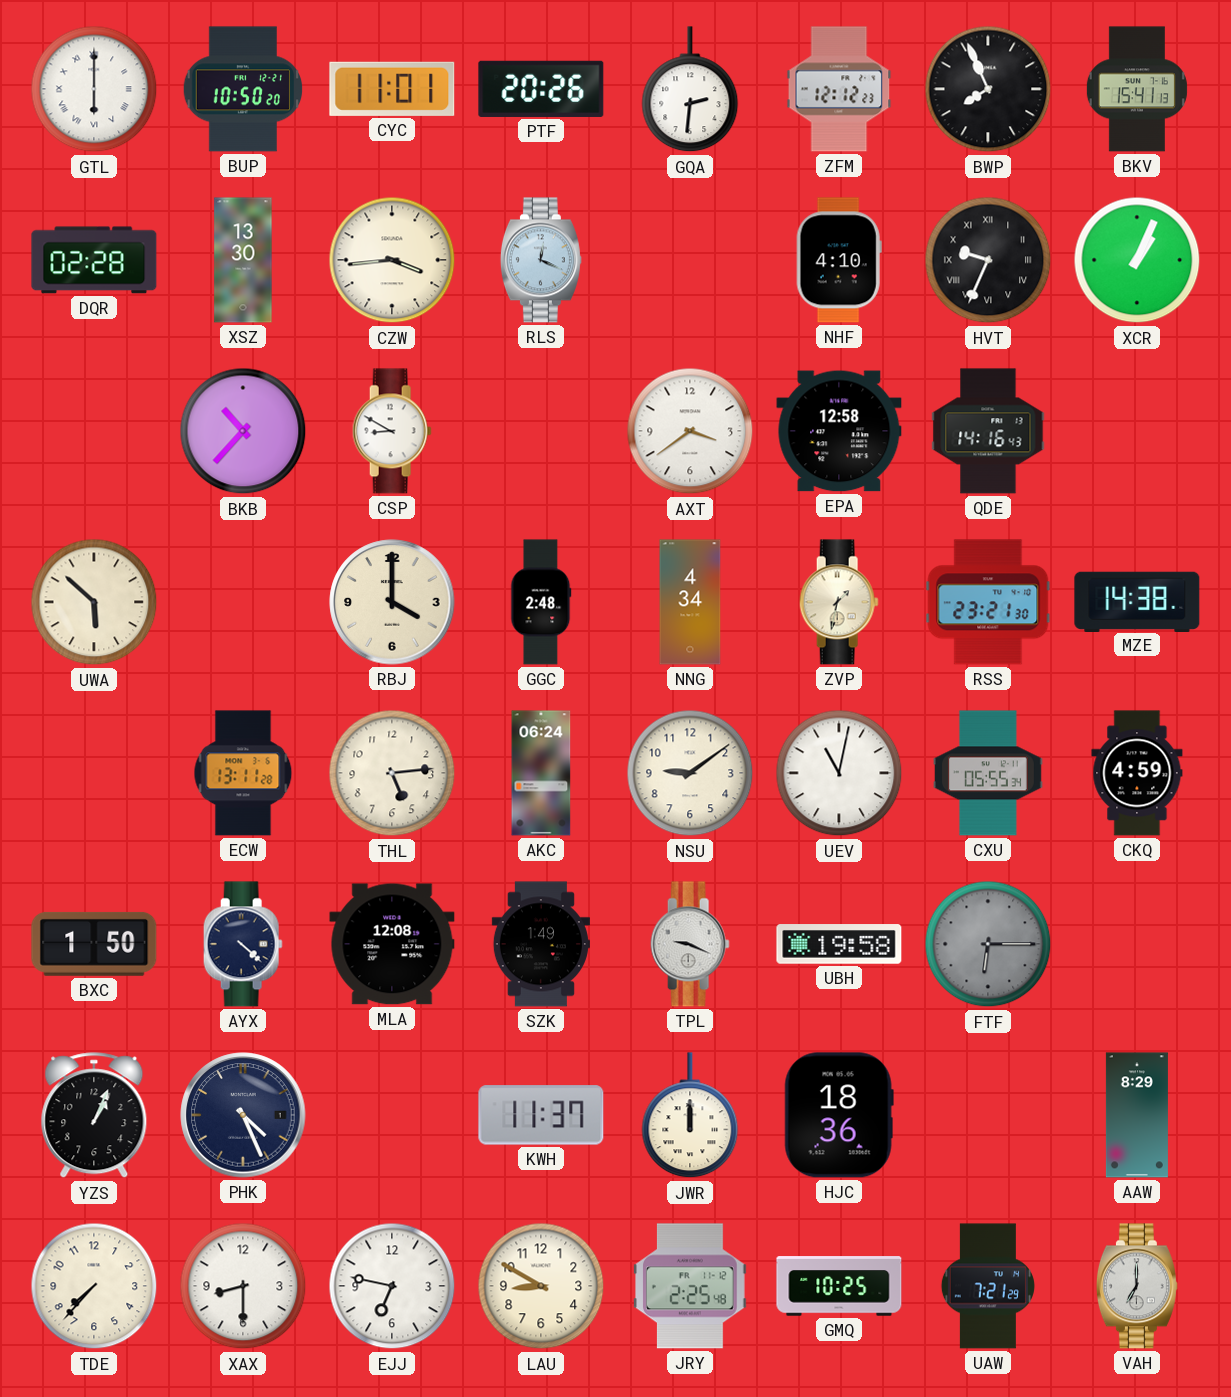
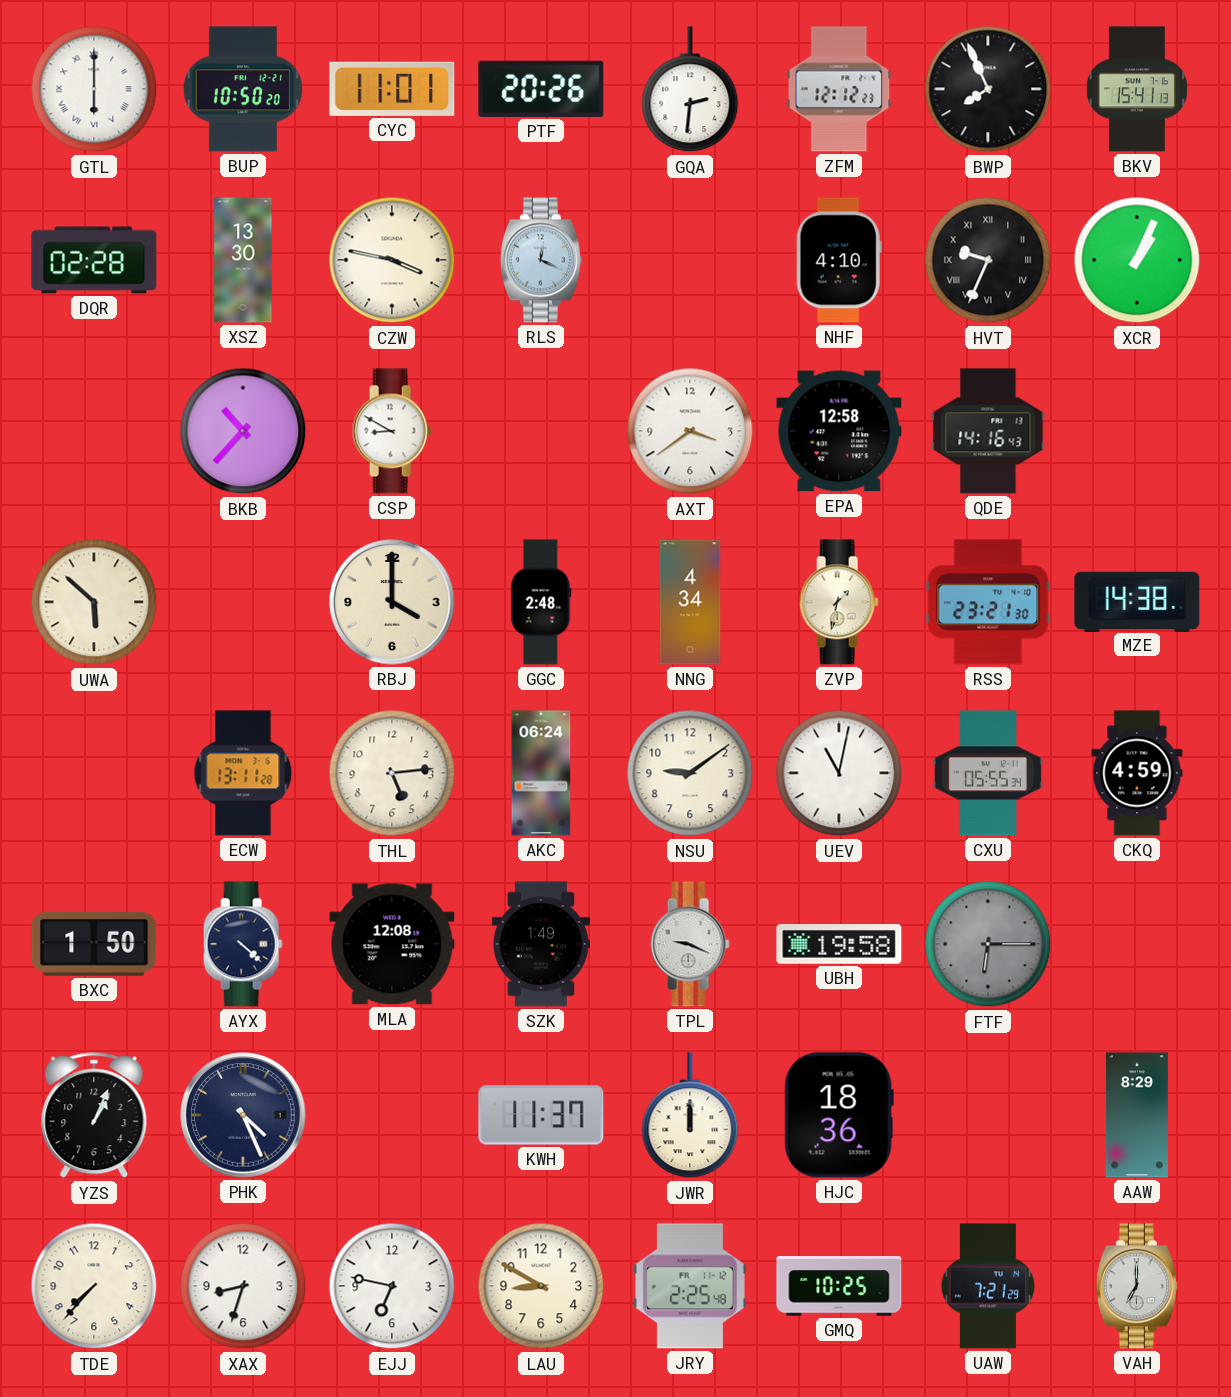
CZW: 3:44 -> 3:47 (392, 260)
XAX: 8:30 -> 8:33 (243, 1286)
